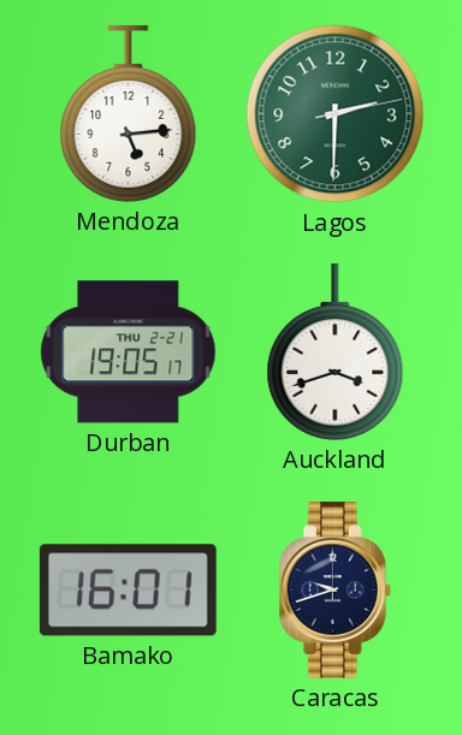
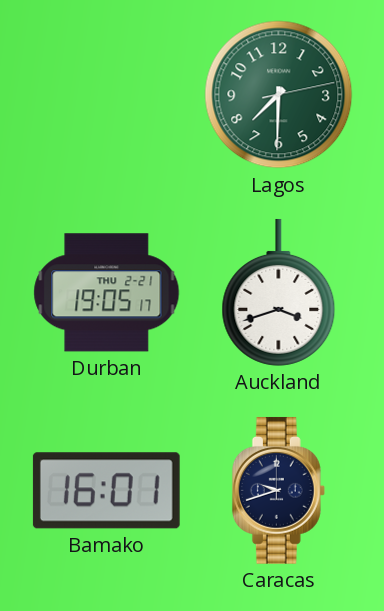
Mendoza: 5:14 -> none (129, 113)
Lagos: 2:30 -> 7:30 (279, 95)
